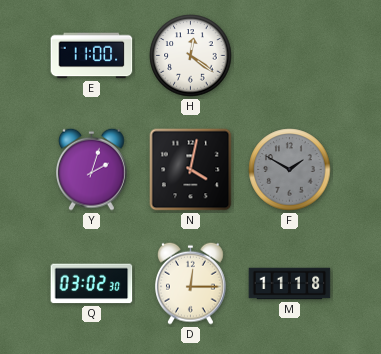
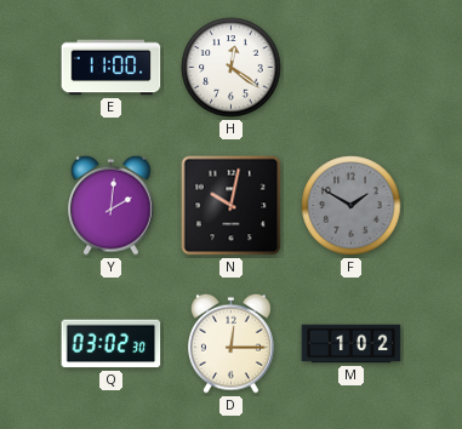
Y: 2:03 -> 2:01 (112, 205)
N: 4:02 -> 10:02 (232, 206)
M: 11:18 -> 1:02 (352, 344)
